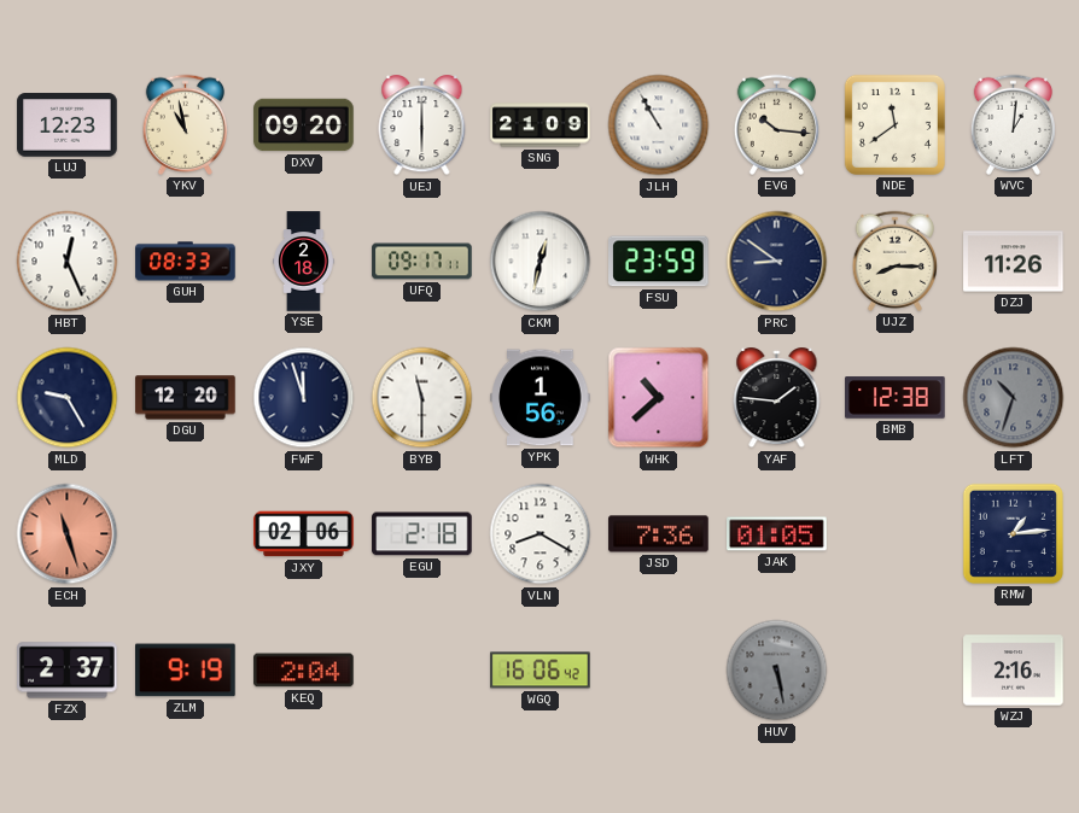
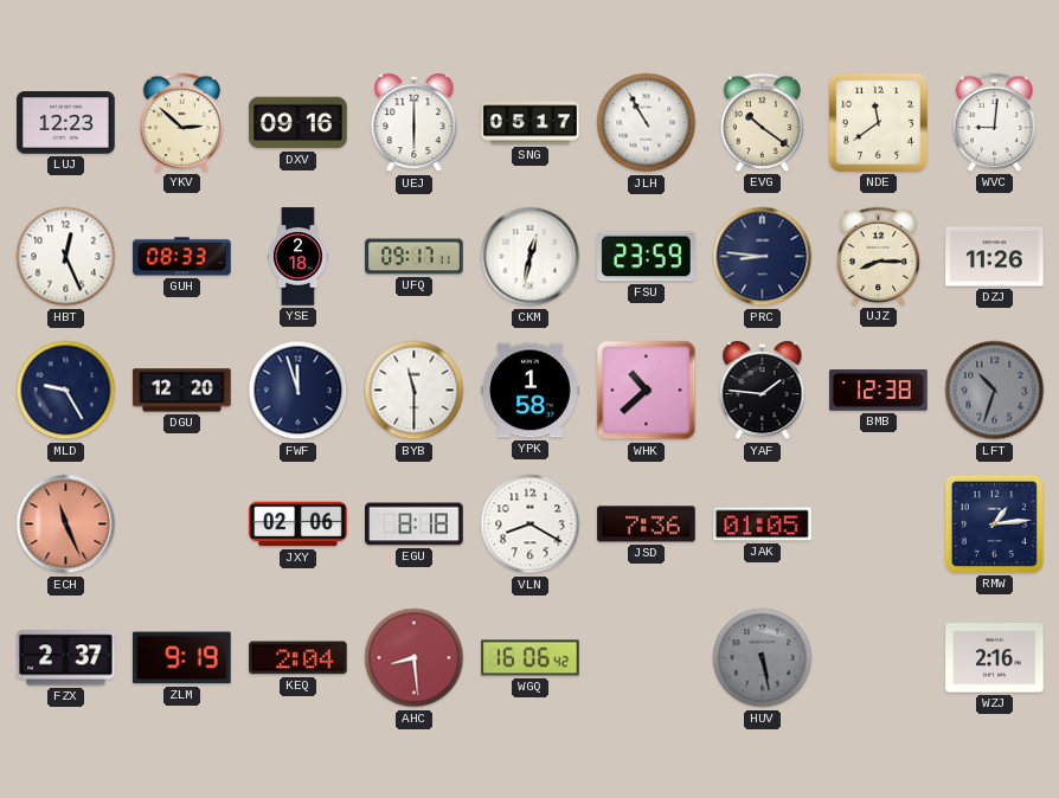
YKV: 10:58 -> 2:52 (181, 122)
DXV: 09:20 -> 09:16 (299, 123)
SNG: 21:09 -> 05:17 (531, 123)
EVG: 10:16 -> 10:21 (762, 122)
WVC: 1:01 -> 9:01 (994, 122)
PRC: 8:51 -> 8:46 (763, 257)
YPK: 1:56 -> 1:58 (531, 391)
ECH: 11:27 -> 11:26 (66, 525)
EGU: 2:18 -> 8:18 (415, 525)
AHC: none -> 8:29 (415, 658)
